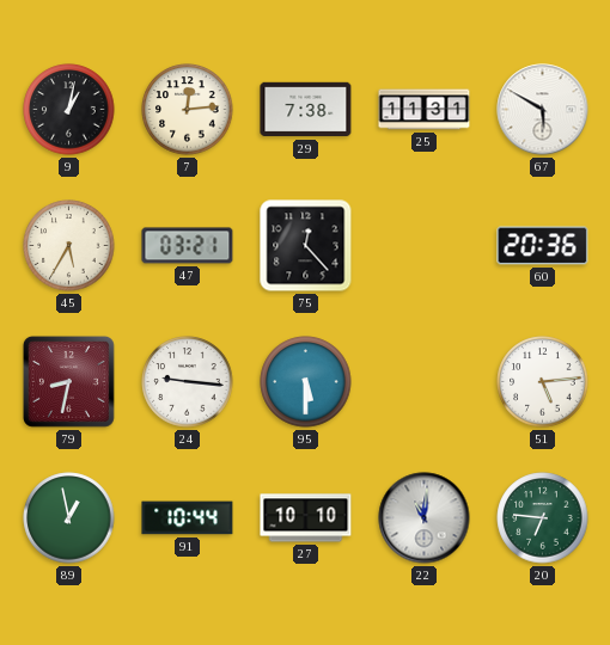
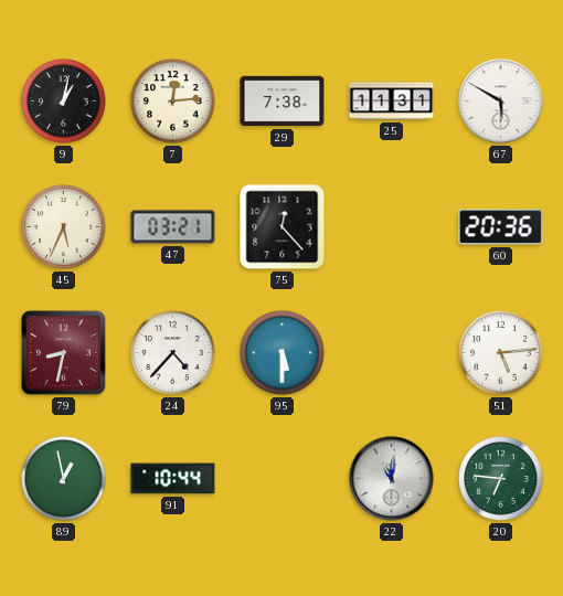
45: 5:35 -> 5:34 (64, 227)
24: 9:16 -> 4:37 (173, 353)
27: 10:10 -> none (306, 518)
